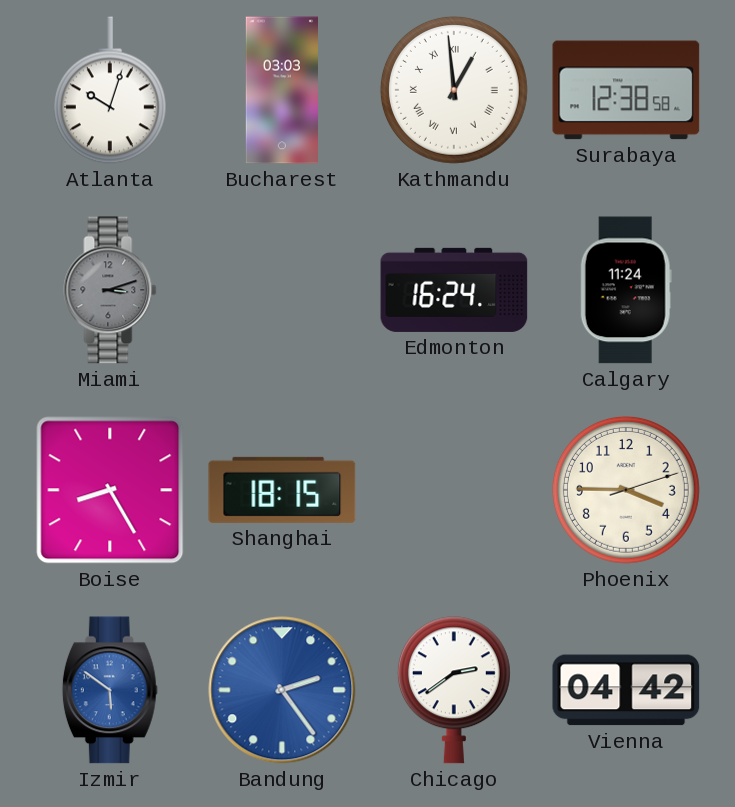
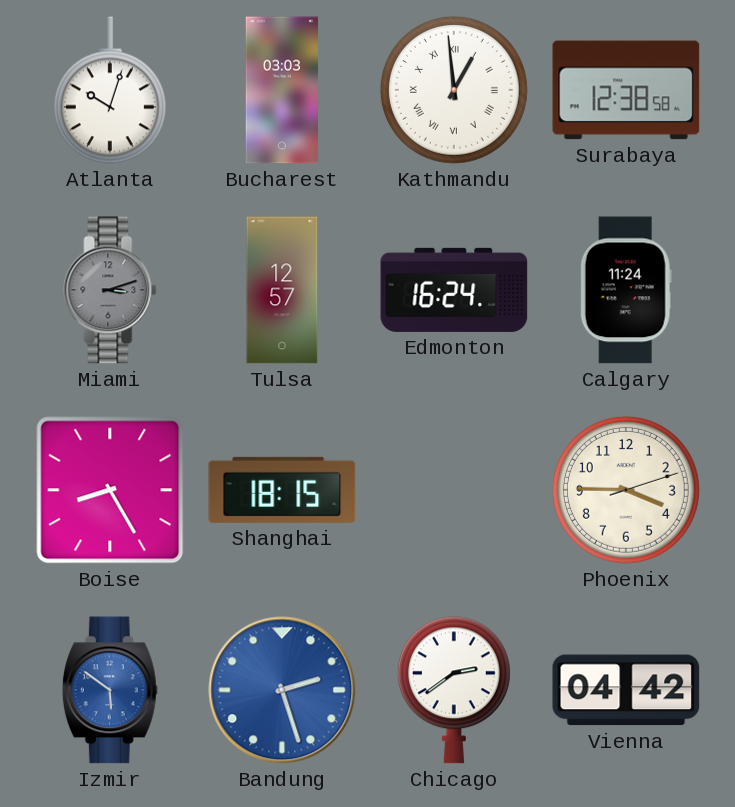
Tulsa: none -> 12:57 (282, 290)
Bandung: 2:24 -> 2:27 (282, 690)
